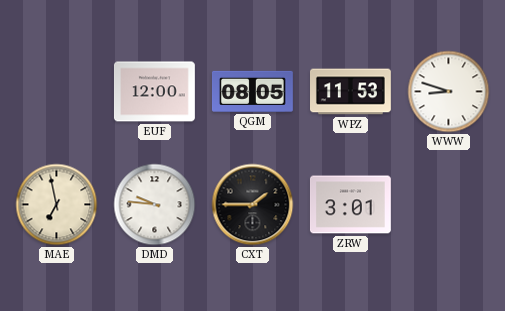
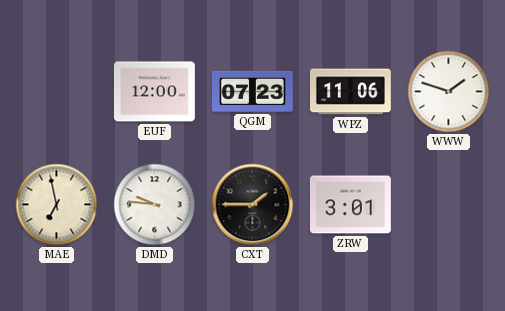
QGM: 08:05 -> 07:23 (252, 91)
WPZ: 11:53 -> 11:06 (351, 92)
WWW: 8:48 -> 1:48 (449, 92)
